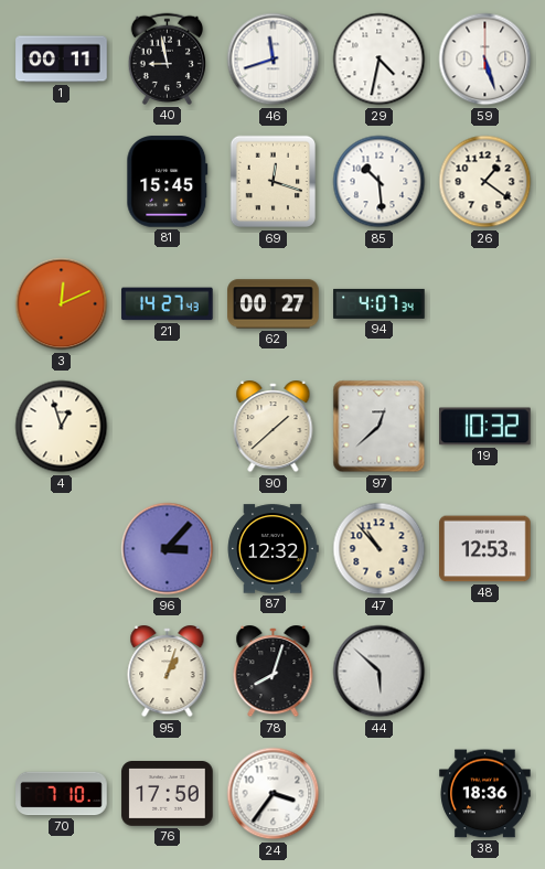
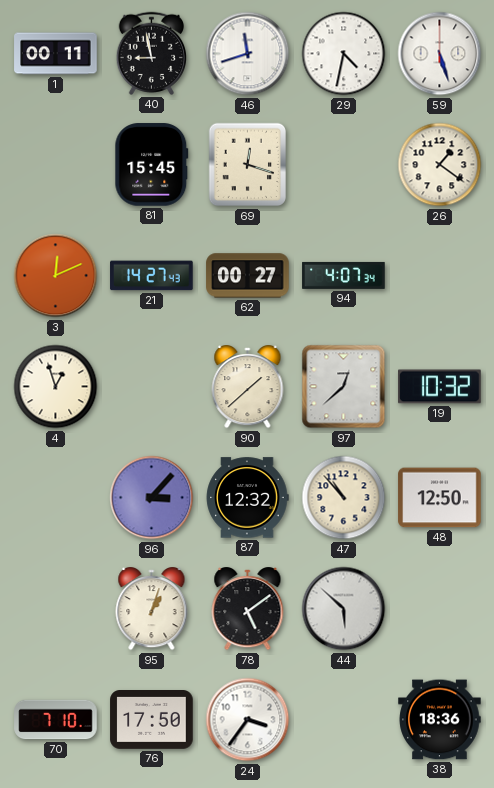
85: 10:29 -> none (380, 182)
48: 12:53 -> 12:50 (440, 498)
78: 8:03 -> 5:09 (248, 610)
